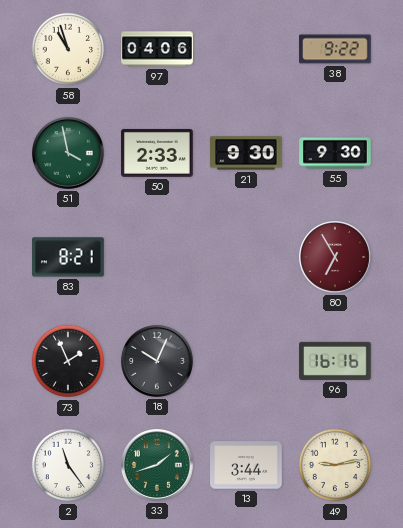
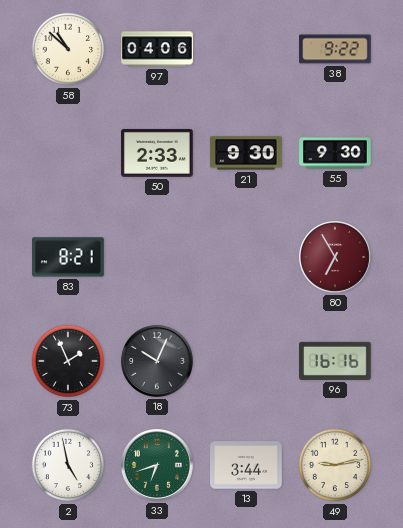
58: 10:57 -> 10:52 (68, 49)
51: 3:58 -> none (69, 154)
2: 11:24 -> 4:58 (68, 465)
33: 1:42 -> 6:42 (158, 466)
